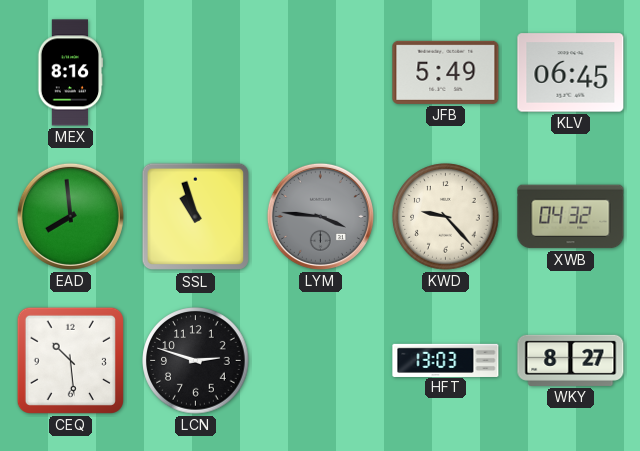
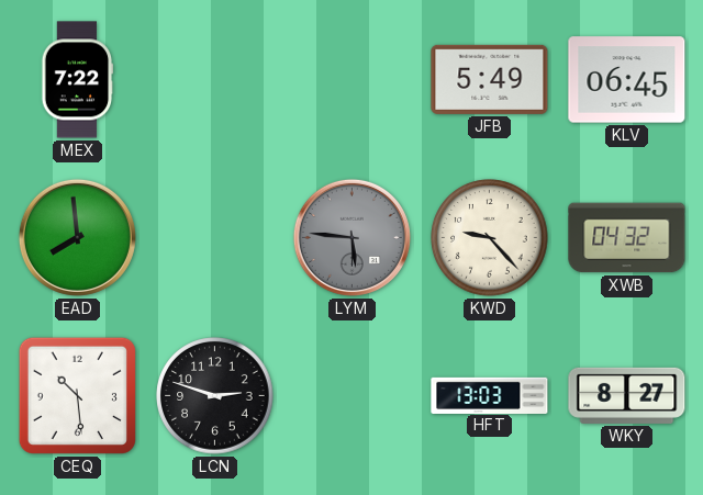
MEX: 8:16 -> 7:22 (78, 80)
SSL: 10:57 -> none (196, 217)
LYM: 3:46 -> 5:46 (351, 237)
